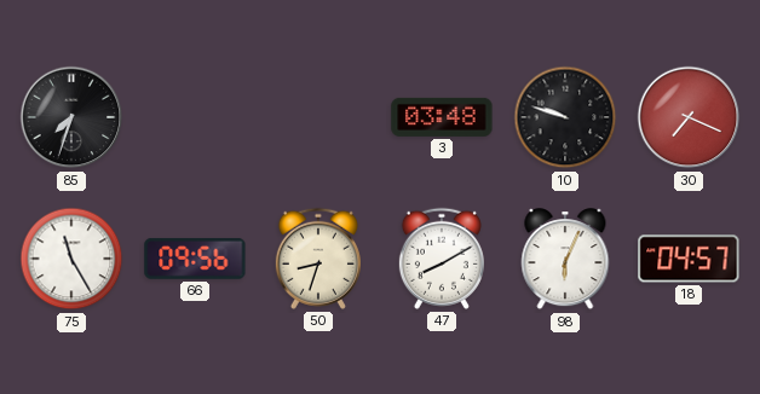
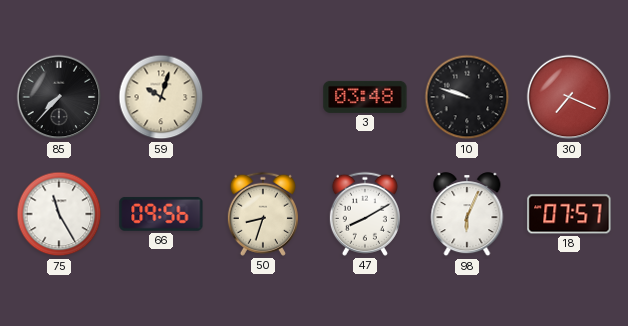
85: 7:33 -> 7:37 (59, 97)
59: none -> 10:03 (161, 97)
18: 04:57 -> 07:57 (569, 214)
